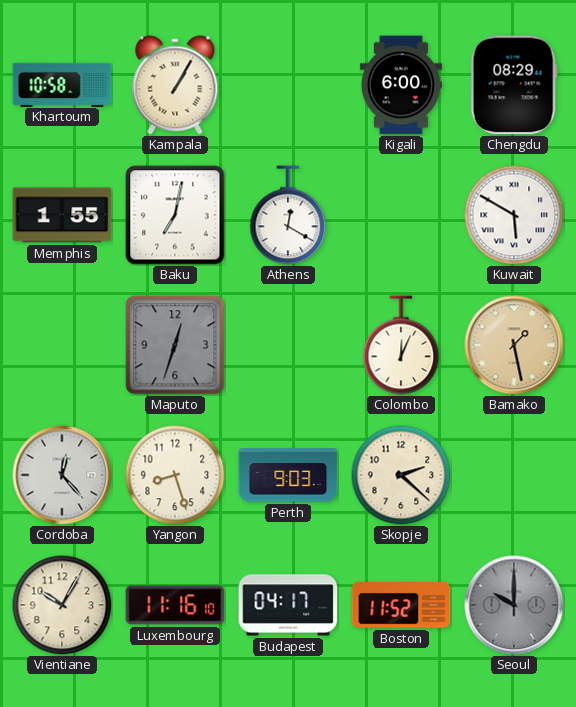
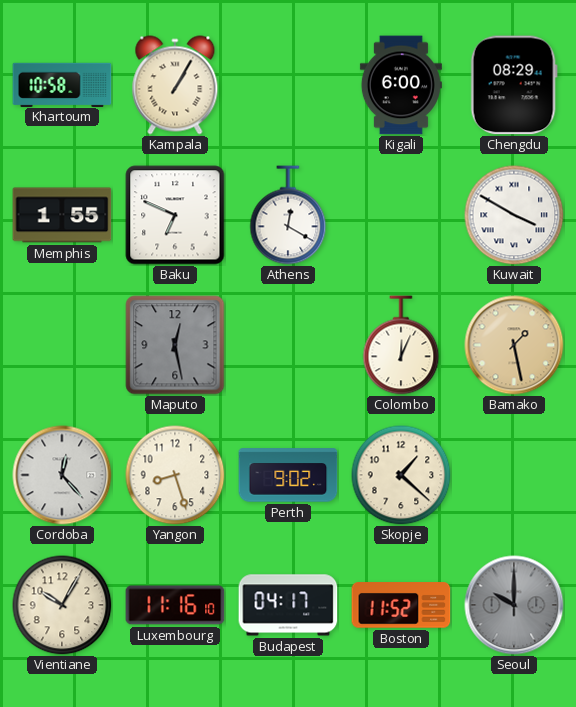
Baku: 7:02 -> 6:49 (175, 215)
Kuwait: 5:50 -> 3:50 (514, 215)
Maputo: 12:33 -> 12:28 (175, 345)
Perth: 9:03 -> 9:02 (288, 475)
Skopje: 2:22 -> 1:22 (401, 475)
